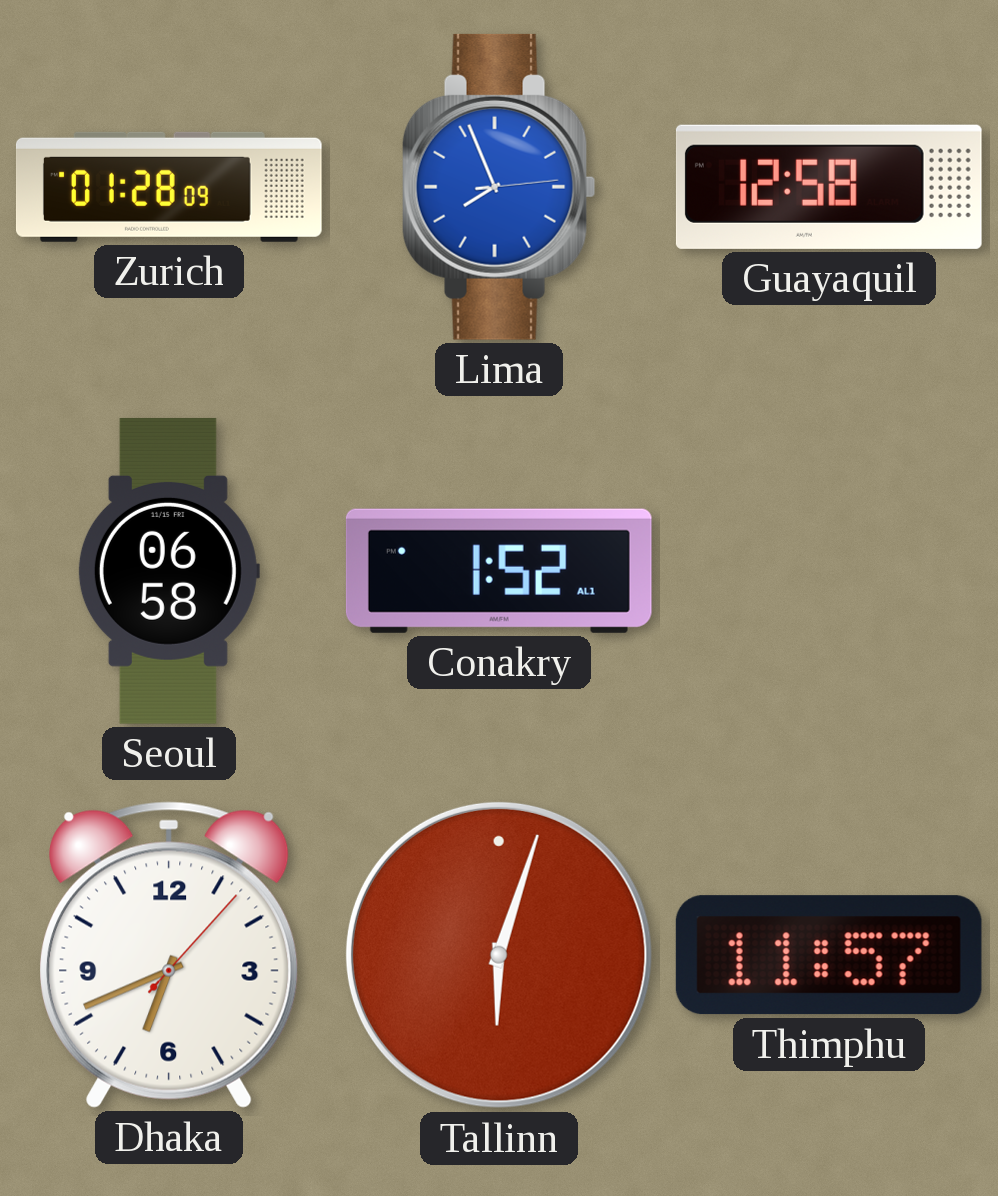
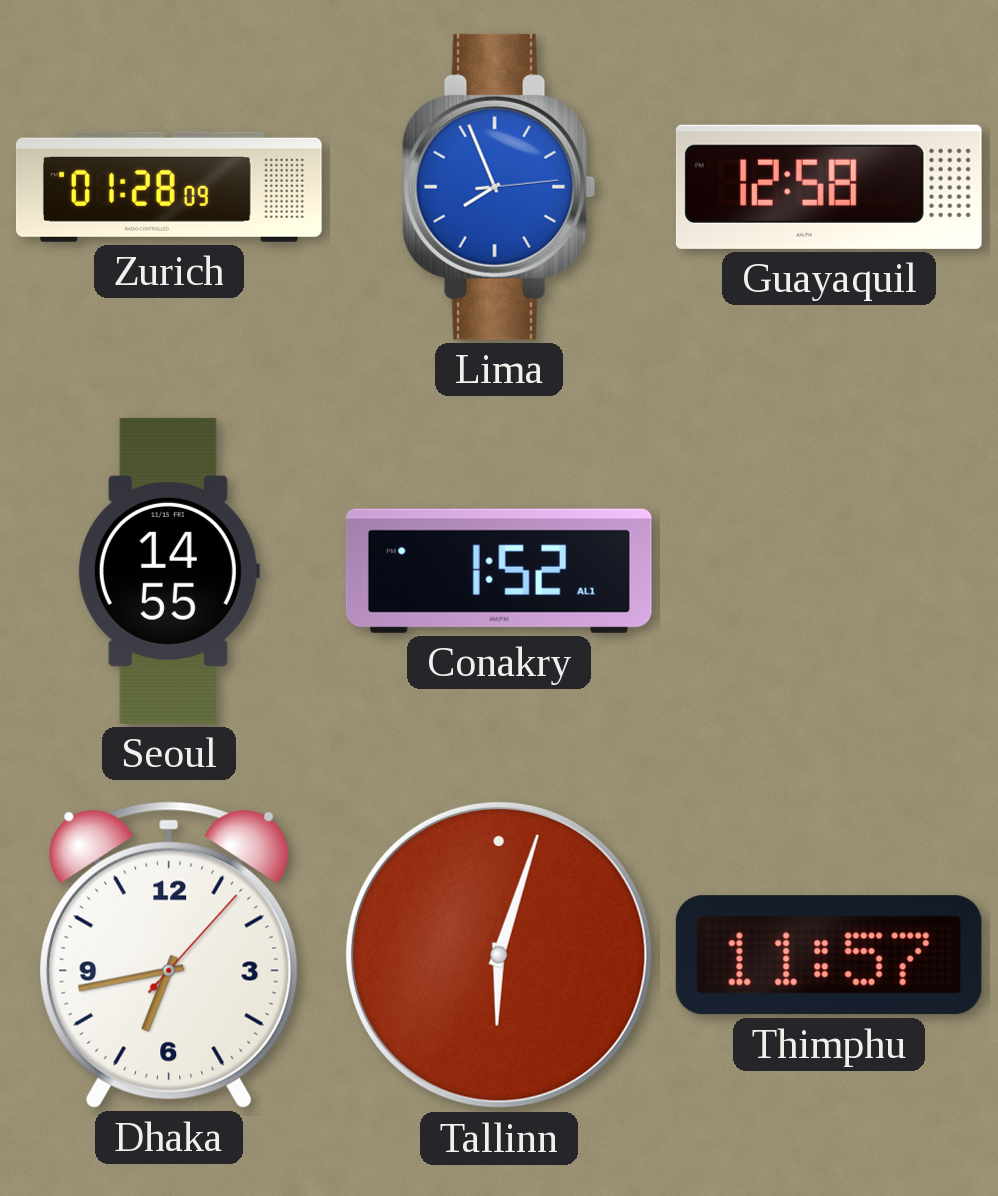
Seoul: 06:58 -> 14:55 (169, 571)
Dhaka: 6:41 -> 6:43 (169, 955)
